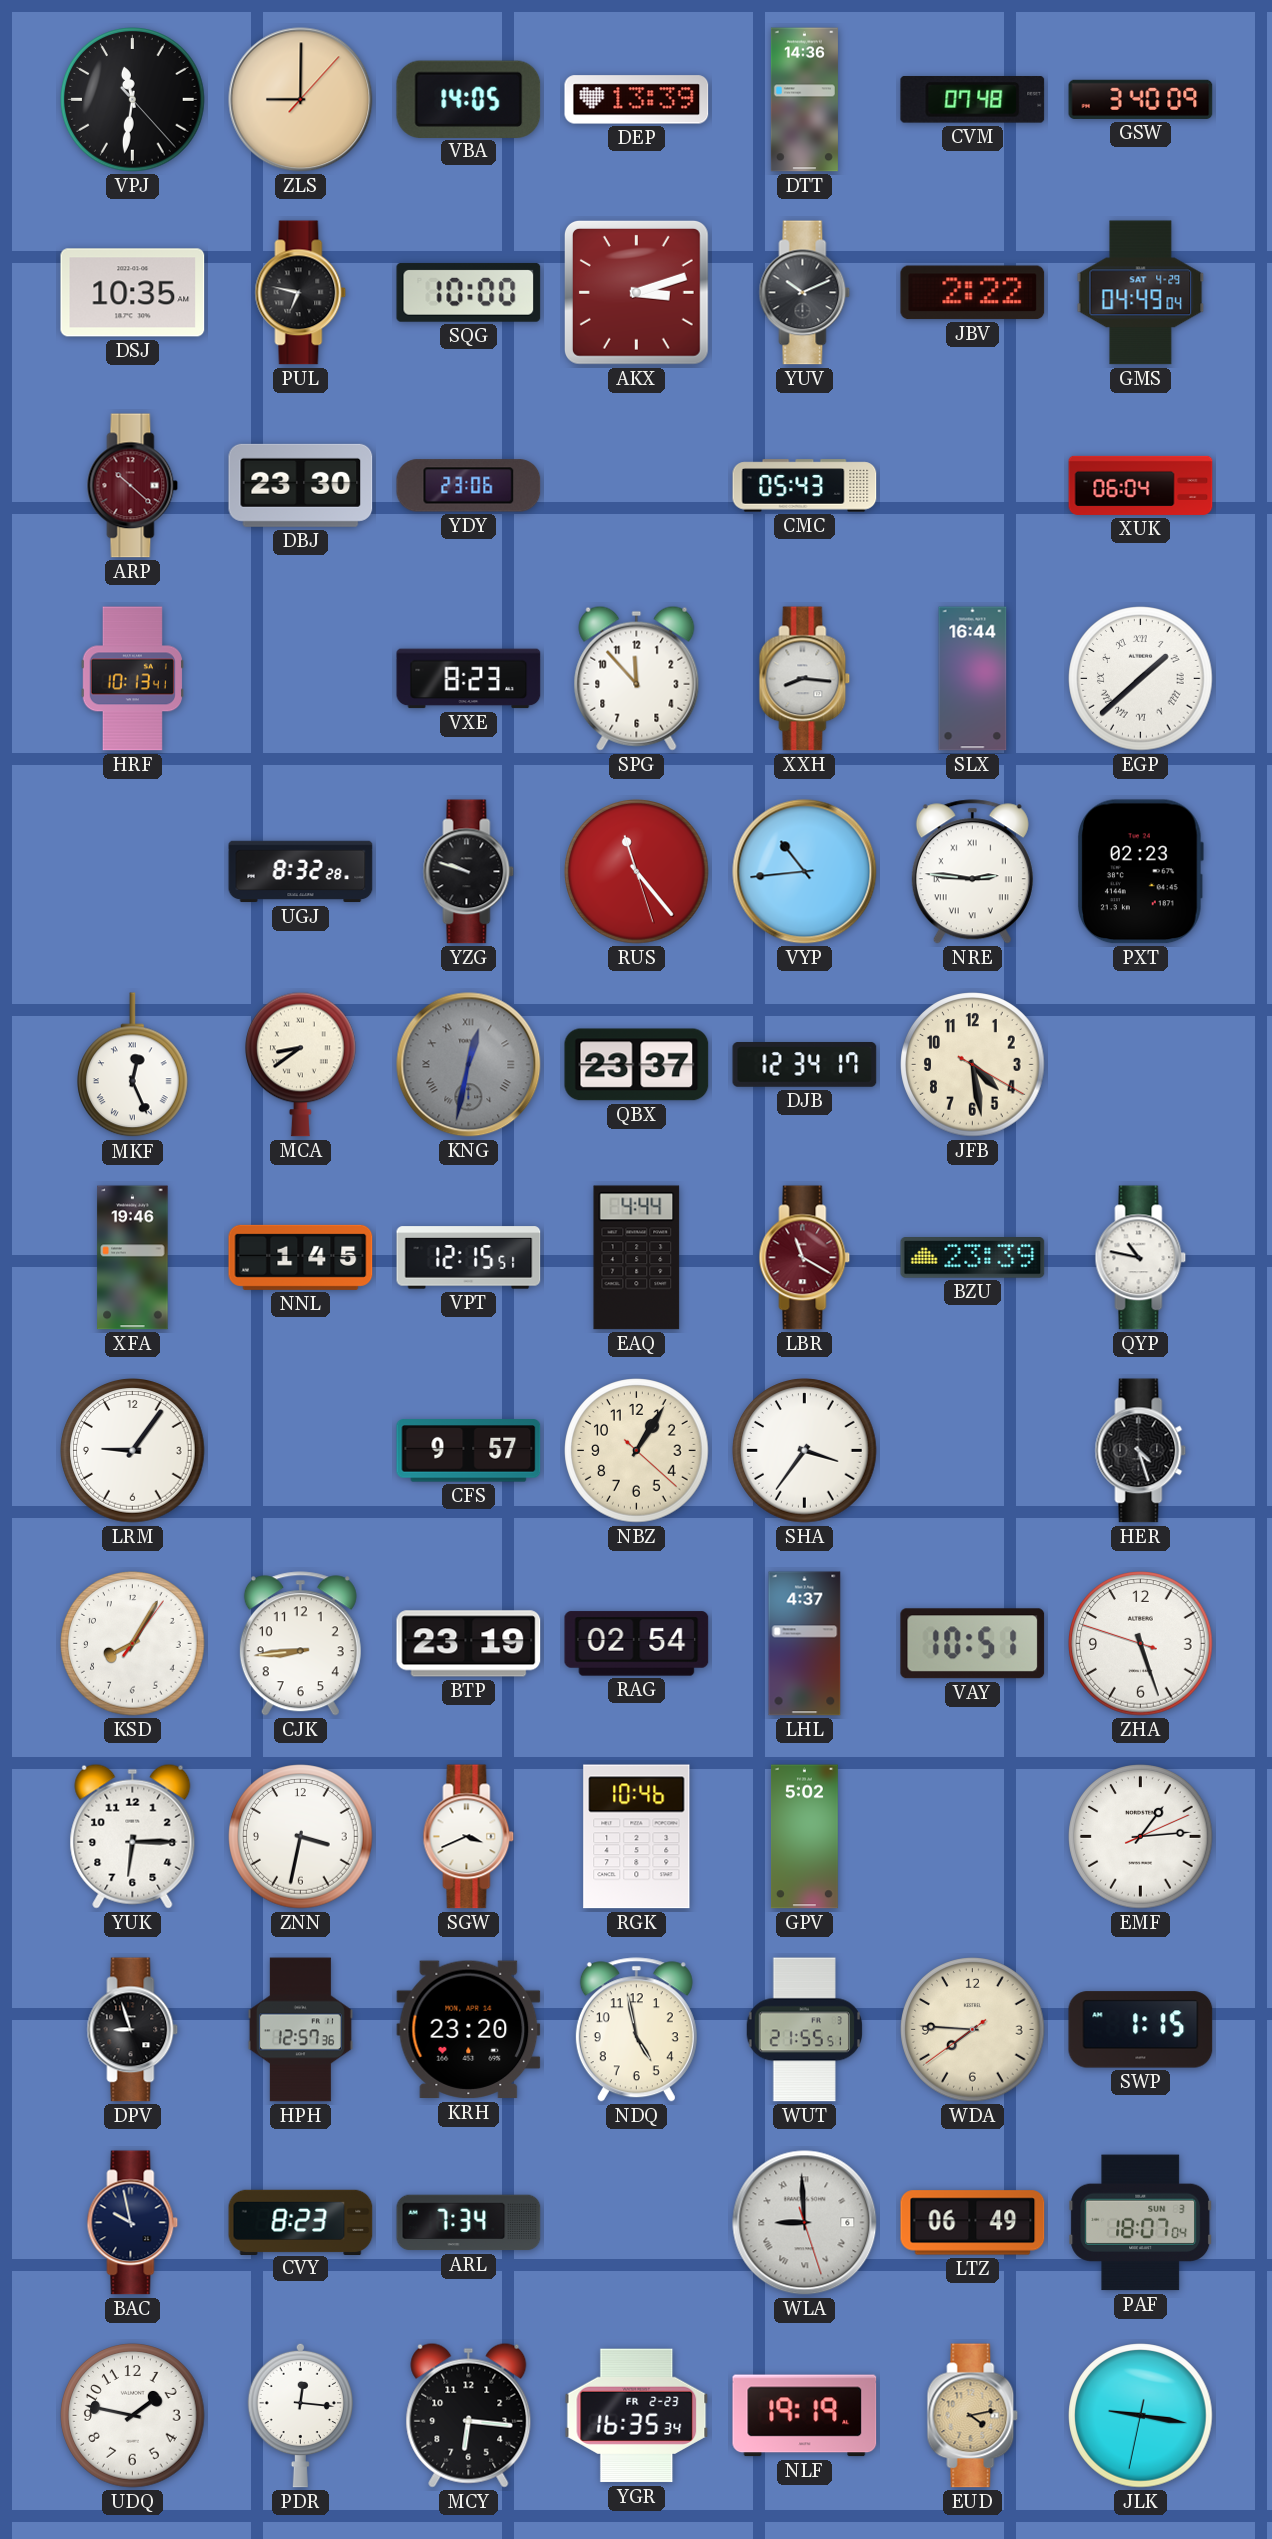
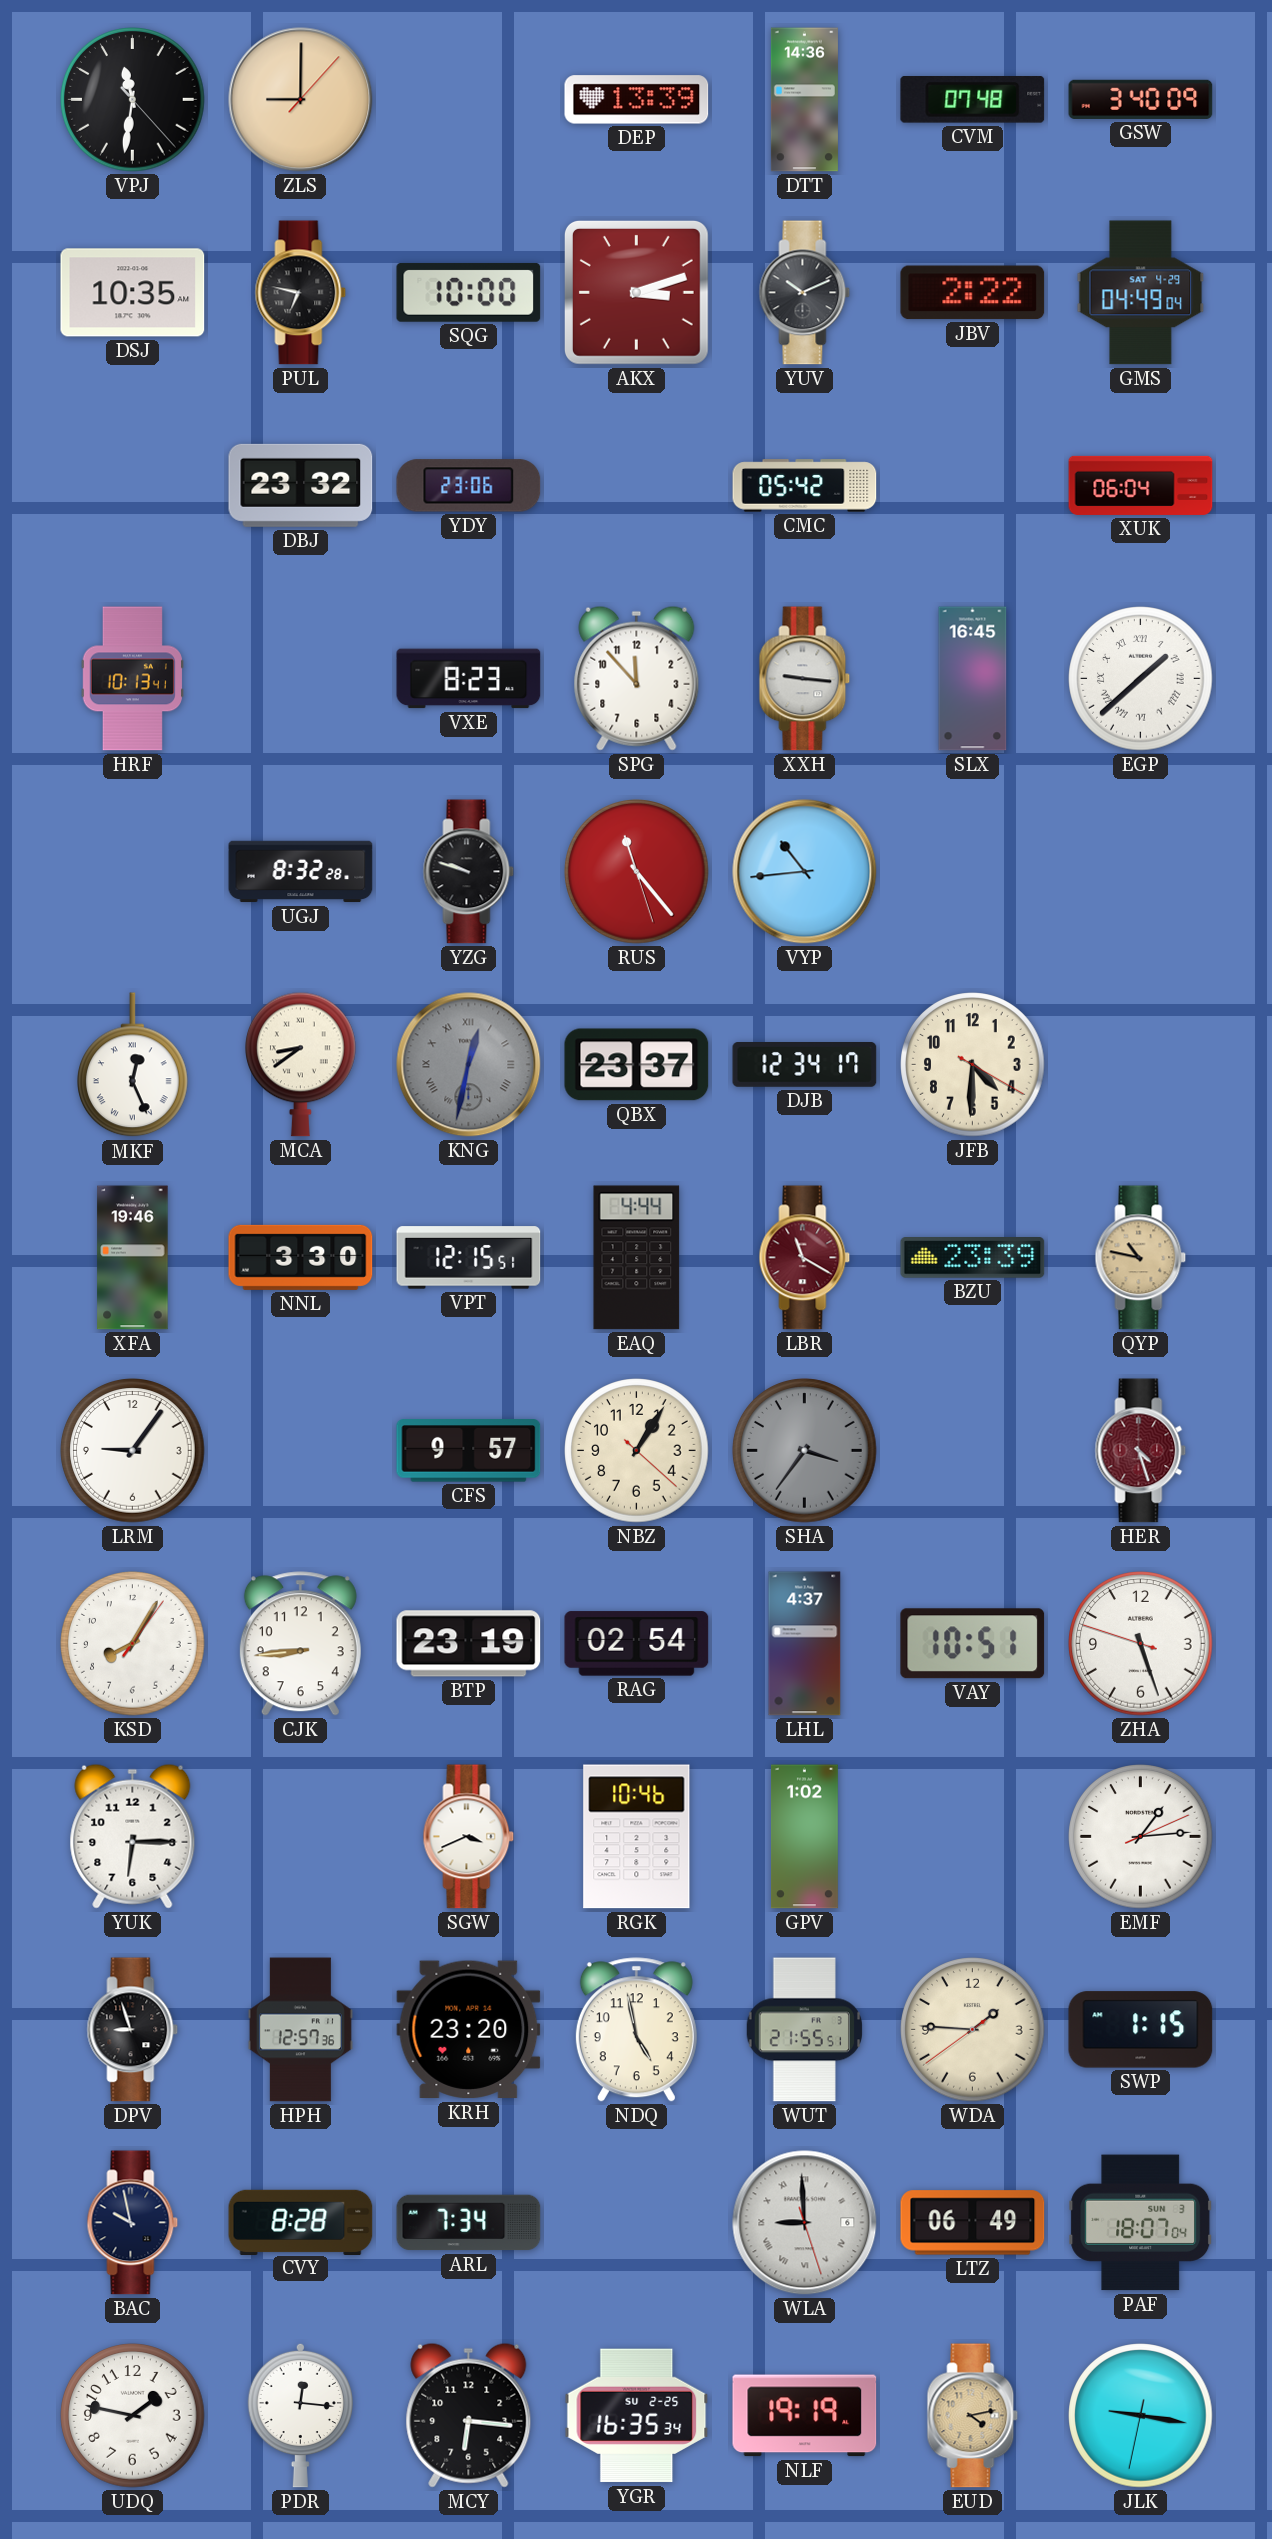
VBA: 14:05 -> none (469, 99)
ARP: 10:22 -> none (133, 486)
DBJ: 23:30 -> 23:32 (301, 485)
CMC: 05:43 -> 05:42 (805, 486)
XXH: 8:16 -> 9:16 (805, 679)
SLX: 16:44 -> 16:45 (973, 679)
NRE: 2:46 -> none (972, 872)
PXT: 02:23 -> none (1141, 872)
JFB: 4:28 -> 4:30 (973, 1065)
NNL: 1:45 -> 3:30 (301, 1257)
QYP dial: white -> champagne (1141, 1258)
SHA dial: white -> grey (805, 1451)
HER dial: black -> burgundy (1141, 1451)
ZNN: 3:32 -> none (301, 1837)
GPV: 5:02 -> 1:02 (804, 1837)
WDA: 7:45 -> 1:45 (973, 2030)
CVY: 8:23 -> 8:28 (301, 2222)
YGR date: FR 2-23 -> SU 2-25 (637, 2416)
